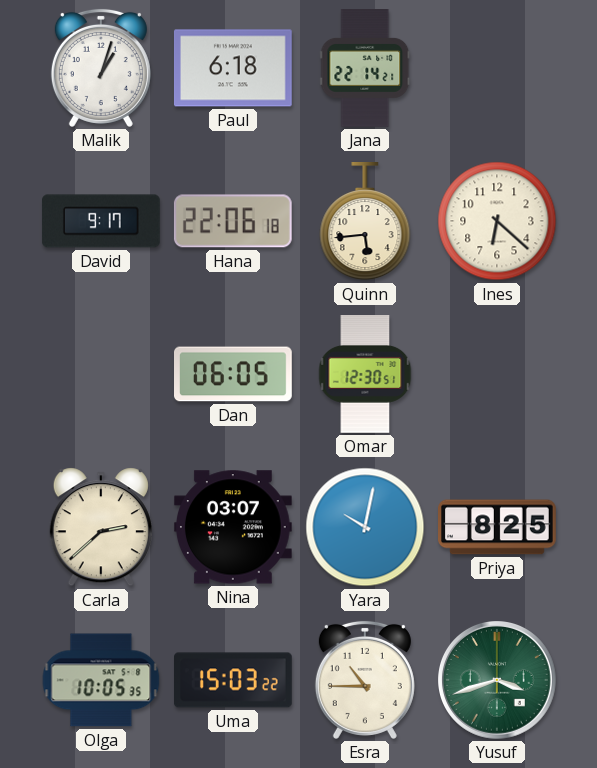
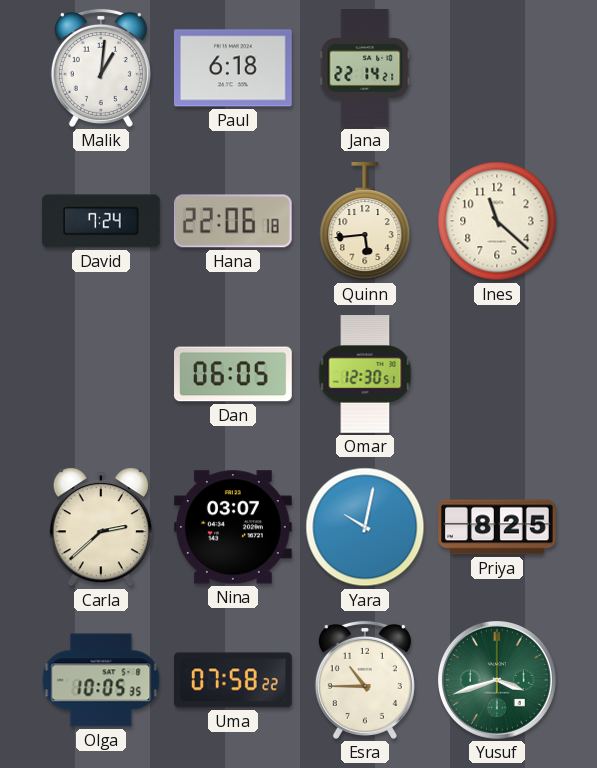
Malik: 1:03 -> 1:01 (101, 68)
David: 9:17 -> 7:24 (101, 221)
Ines: 6:22 -> 11:22 (497, 221)
Uma: 15:03 -> 07:58 (234, 680)
